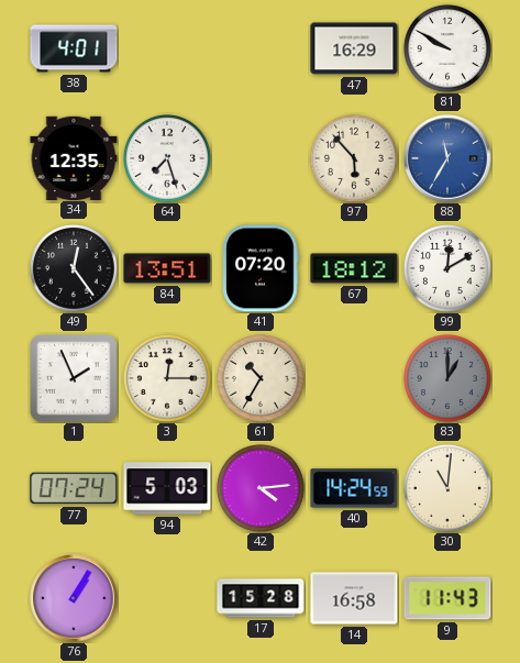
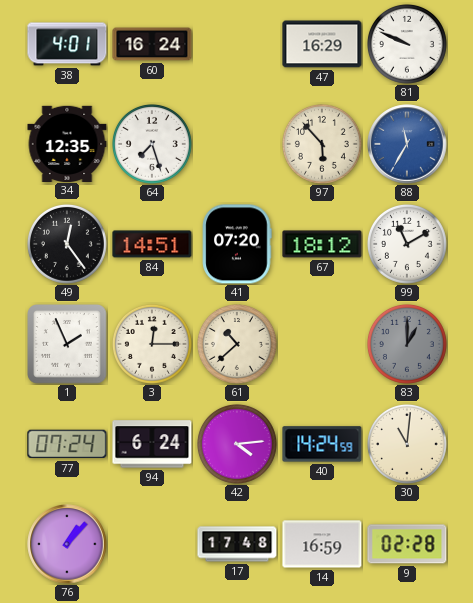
60: none -> 16:24 (152, 44)
81: 9:50 -> 9:49 (407, 44)
84: 13:51 -> 14:51 (152, 244)
99: 12:10 -> 11:10 (407, 244)
61: 10:35 -> 10:38 (237, 344)
94: 5:03 -> 6:24 (152, 444)
76: 1:05 -> 1:07 (67, 544)
17: 15:28 -> 17:48 (237, 544)
14: 16:58 -> 16:59 (322, 544)
9: 11:43 -> 02:28 (407, 544)
